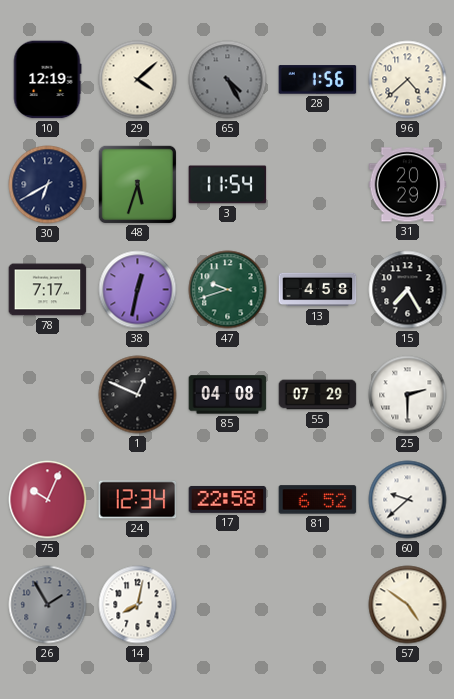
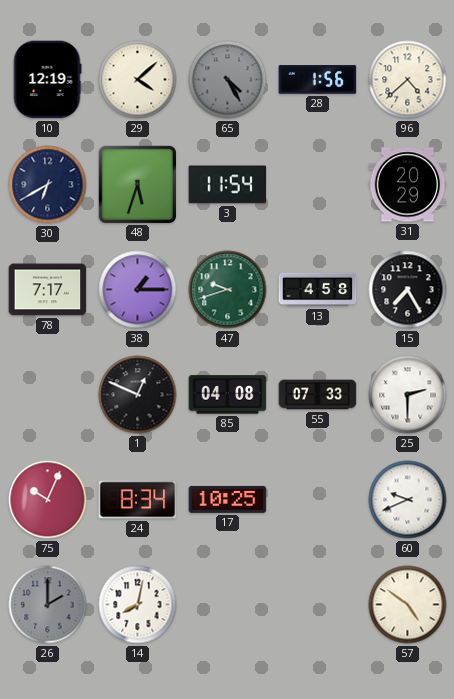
38: 12:32 -> 1:15 (138, 290)
55: 07:29 -> 07:33 (318, 395)
24: 12:34 -> 8:34 (138, 500)
17: 22:58 -> 10:25 (228, 499)
81: 6:52 -> none (318, 500)
60: 9:38 -> 9:41 (408, 500)
26: 1:55 -> 2:00 (48, 605)
